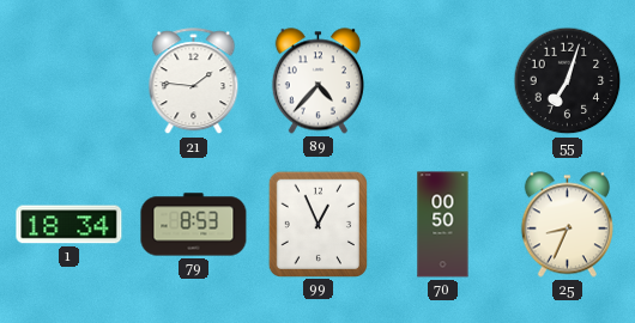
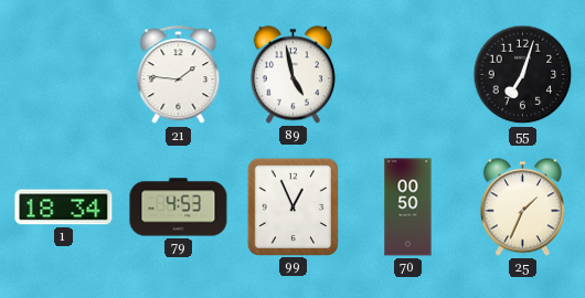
89: 4:37 -> 4:58 (292, 75)
79: 8:53 -> 4:53 (179, 207)
25: 8:34 -> 1:34 (522, 207)
